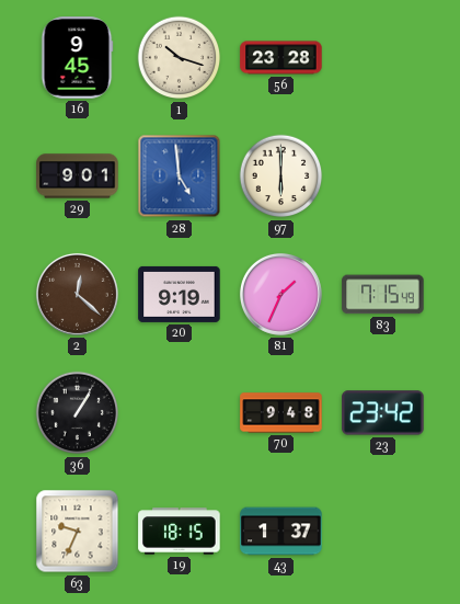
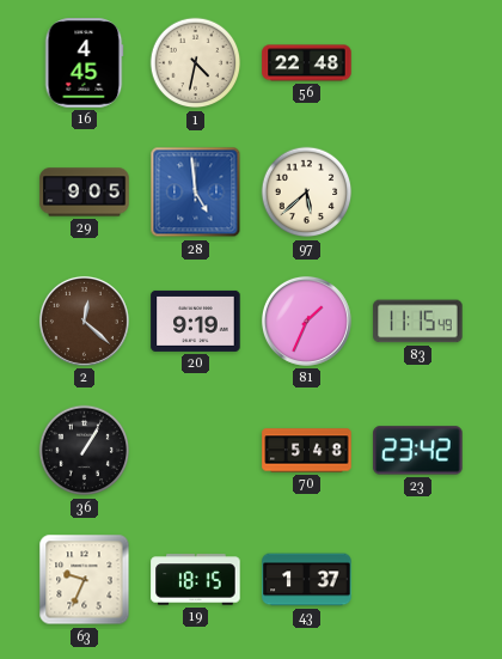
16: 9:45 -> 4:45 (84, 63)
1: 10:18 -> 4:32 (196, 63)
56: 23:28 -> 22:48 (307, 63)
29: 9:01 -> 9:05 (85, 193)
97: 6:00 -> 5:38 (307, 193)
83: 7:15 -> 11:15 (418, 322)
70: 9:48 -> 5:48 (307, 451)
